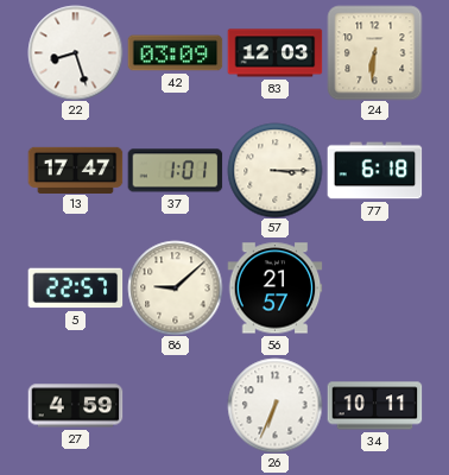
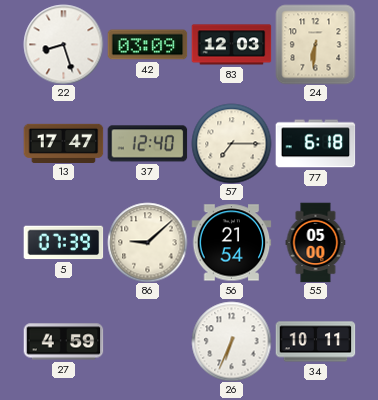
37: 1:01 -> 12:40 (147, 144)
57: 3:15 -> 7:15 (231, 143)
5: 22:57 -> 07:39 (63, 243)
56: 21:57 -> 21:54 (231, 243)
55: none -> 05:00 (316, 242)
